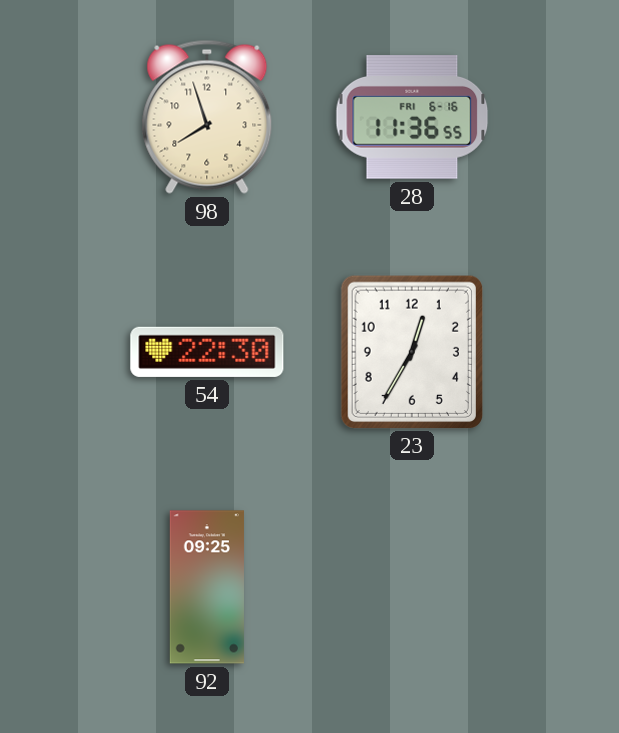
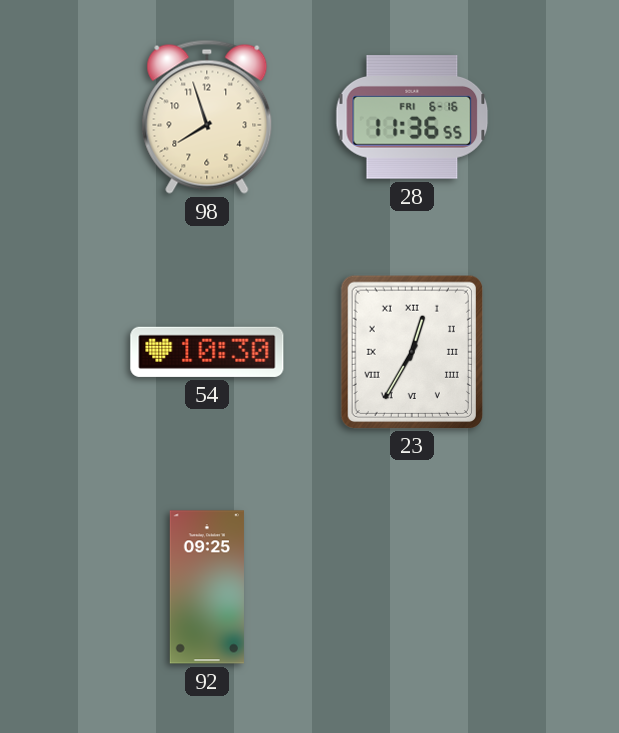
54: 22:30 -> 10:30 (207, 352)
23 numerals: Arabic -> Roman (411, 351)
